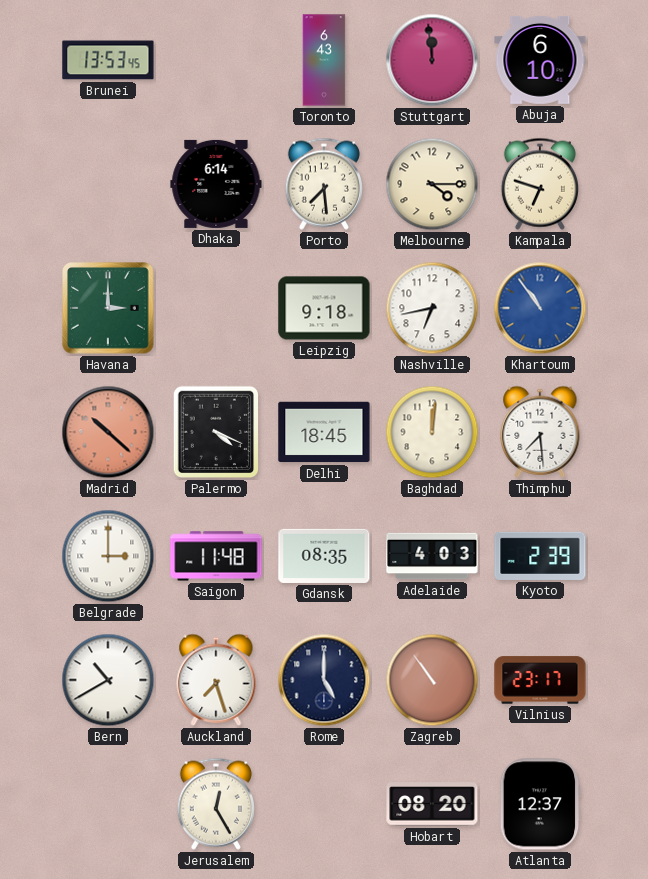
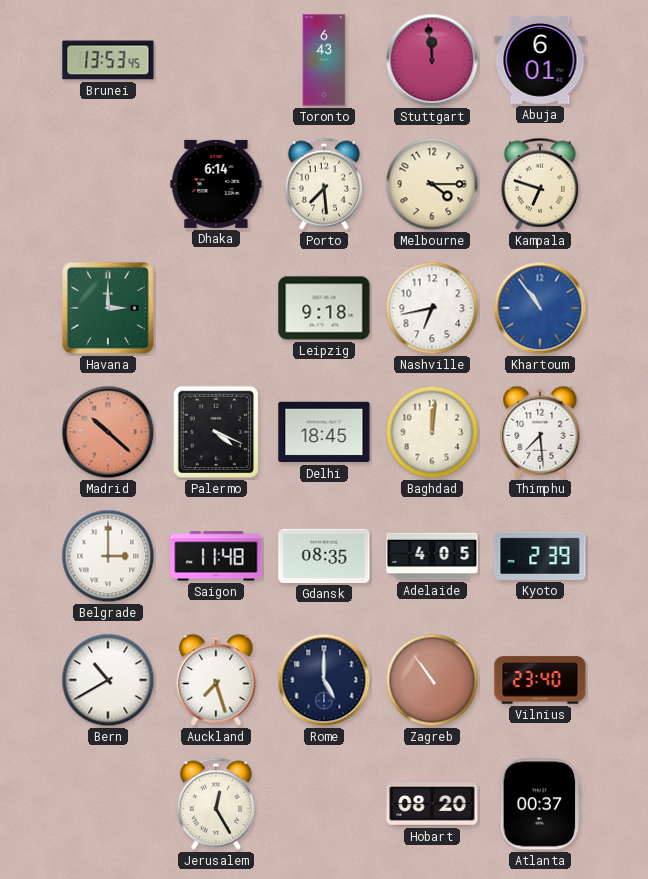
Abuja: 6:10 -> 6:01 (540, 60)
Adelaide: 4:03 -> 4:05 (432, 556)
Vilnius: 23:17 -> 23:40 (540, 680)
Atlanta: 12:37 -> 00:37 (540, 804)
